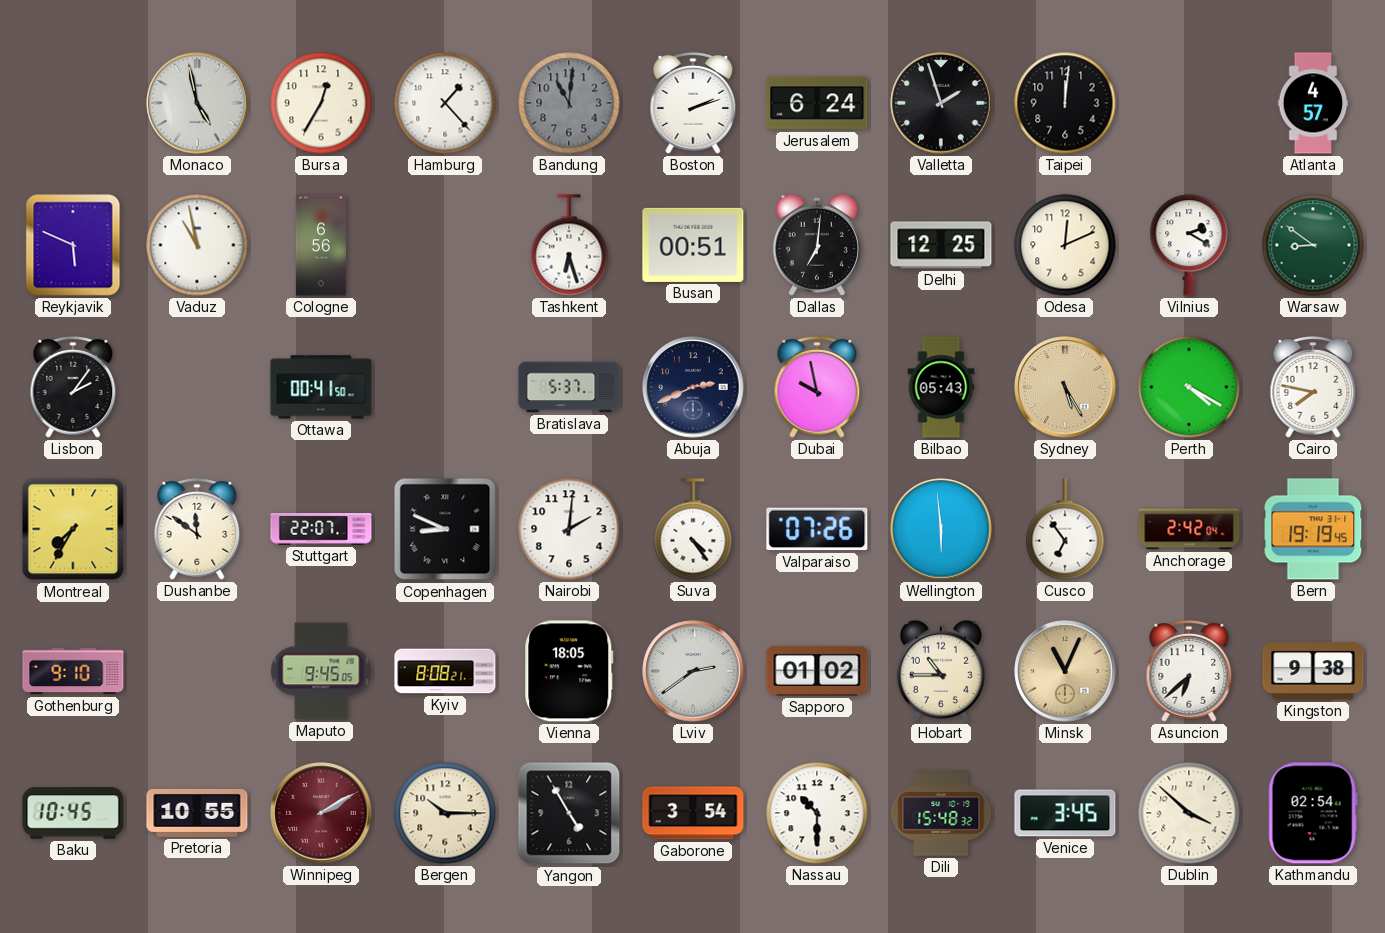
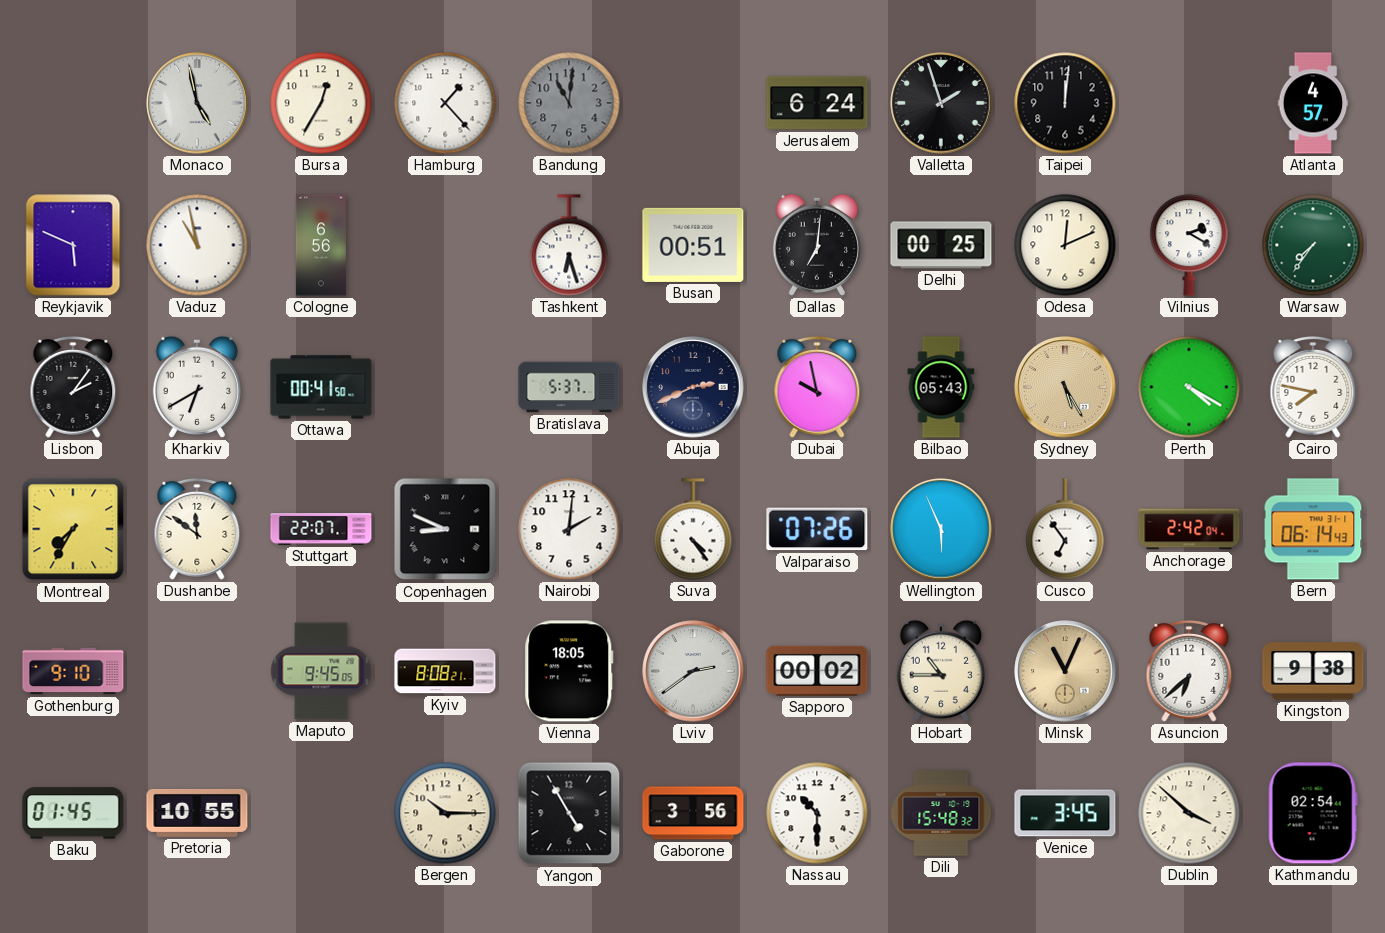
Boston: 2:12 -> none (693, 104)
Delhi: 12:25 -> 00:25 (941, 245)
Warsaw: 8:51 -> 7:36 (1313, 245)
Kharkiv: none -> 6:40 (197, 387)
Wellington: 5:59 -> 5:56 (941, 529)
Bern: 19:19 -> 06:14 (1313, 529)
Sapporo: 01:02 -> 00:02 (817, 671)
Baku: 10:45 -> 01:45 (73, 813)
Winnipeg: 2:10 -> none (321, 813)
Gaborone: 3:54 -> 3:56 (693, 813)
